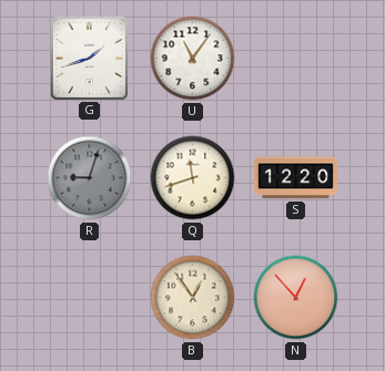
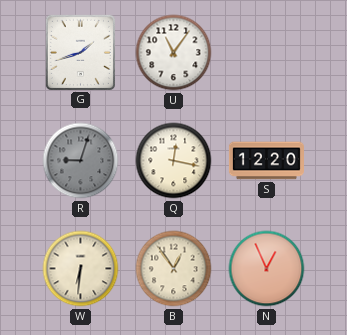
Q: 11:42 -> 12:17 (174, 161)
W: none -> 6:31 (81, 269)
N: 12:53 -> 12:56 (267, 269)
